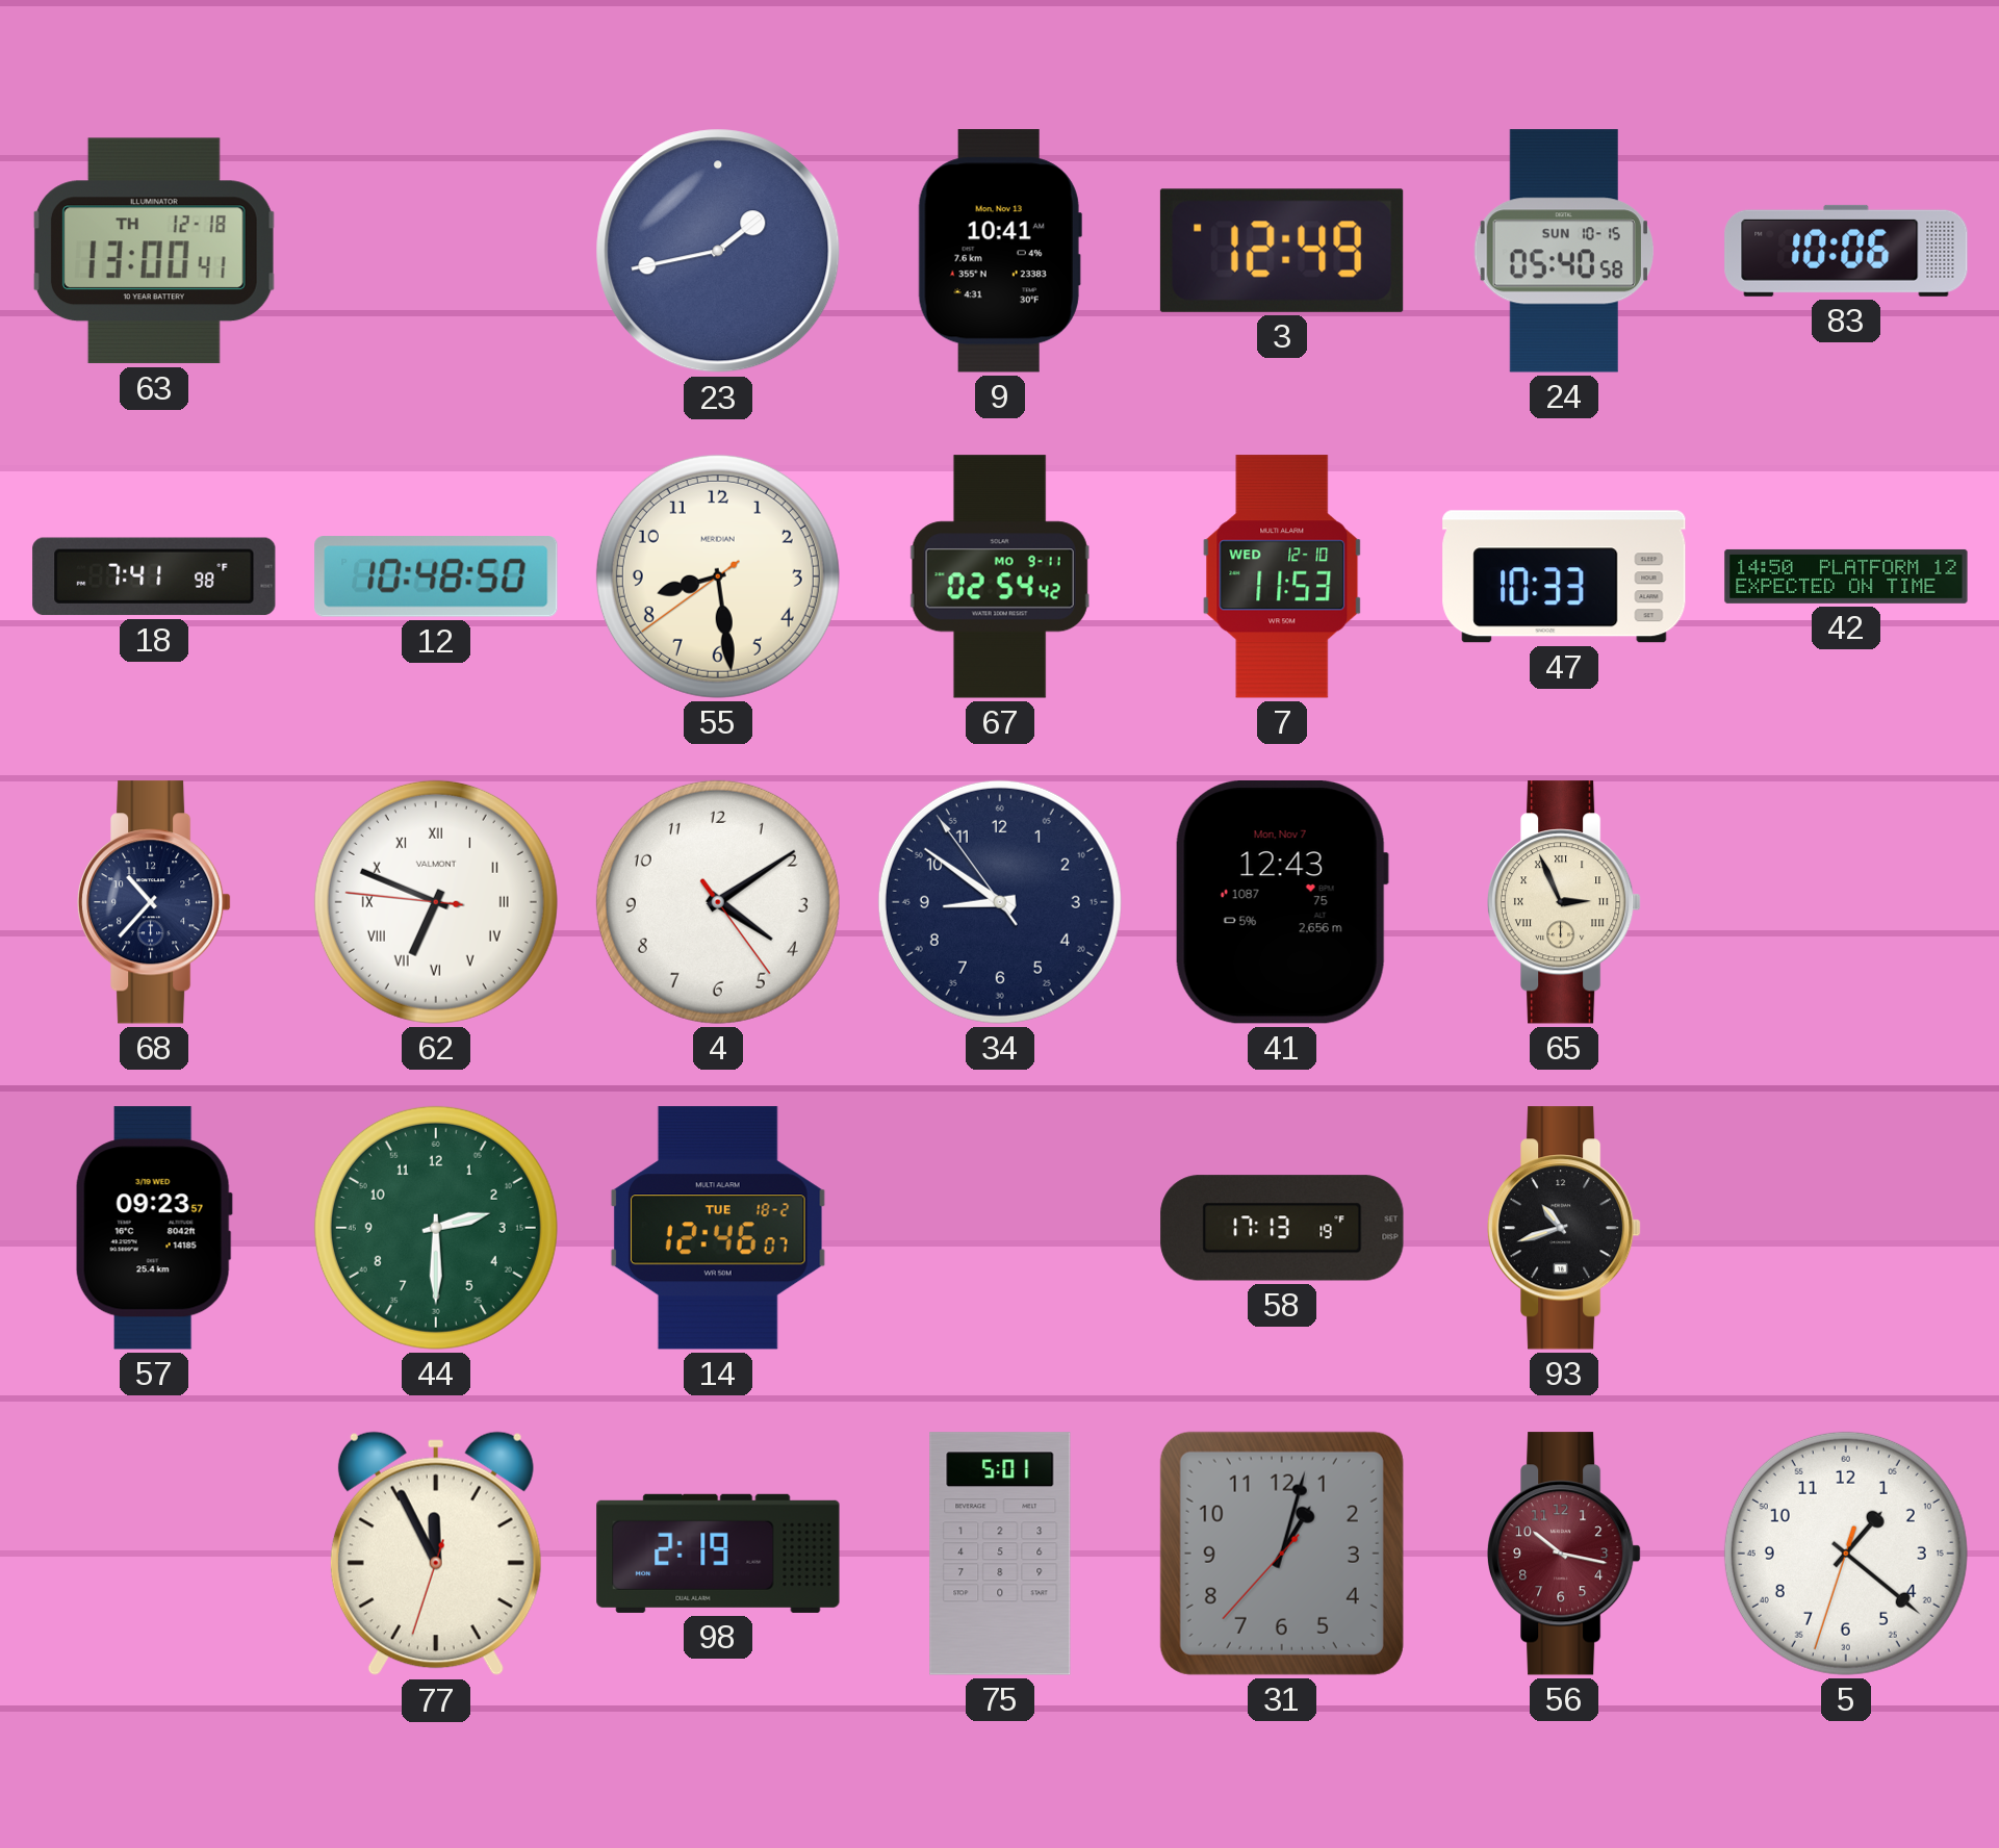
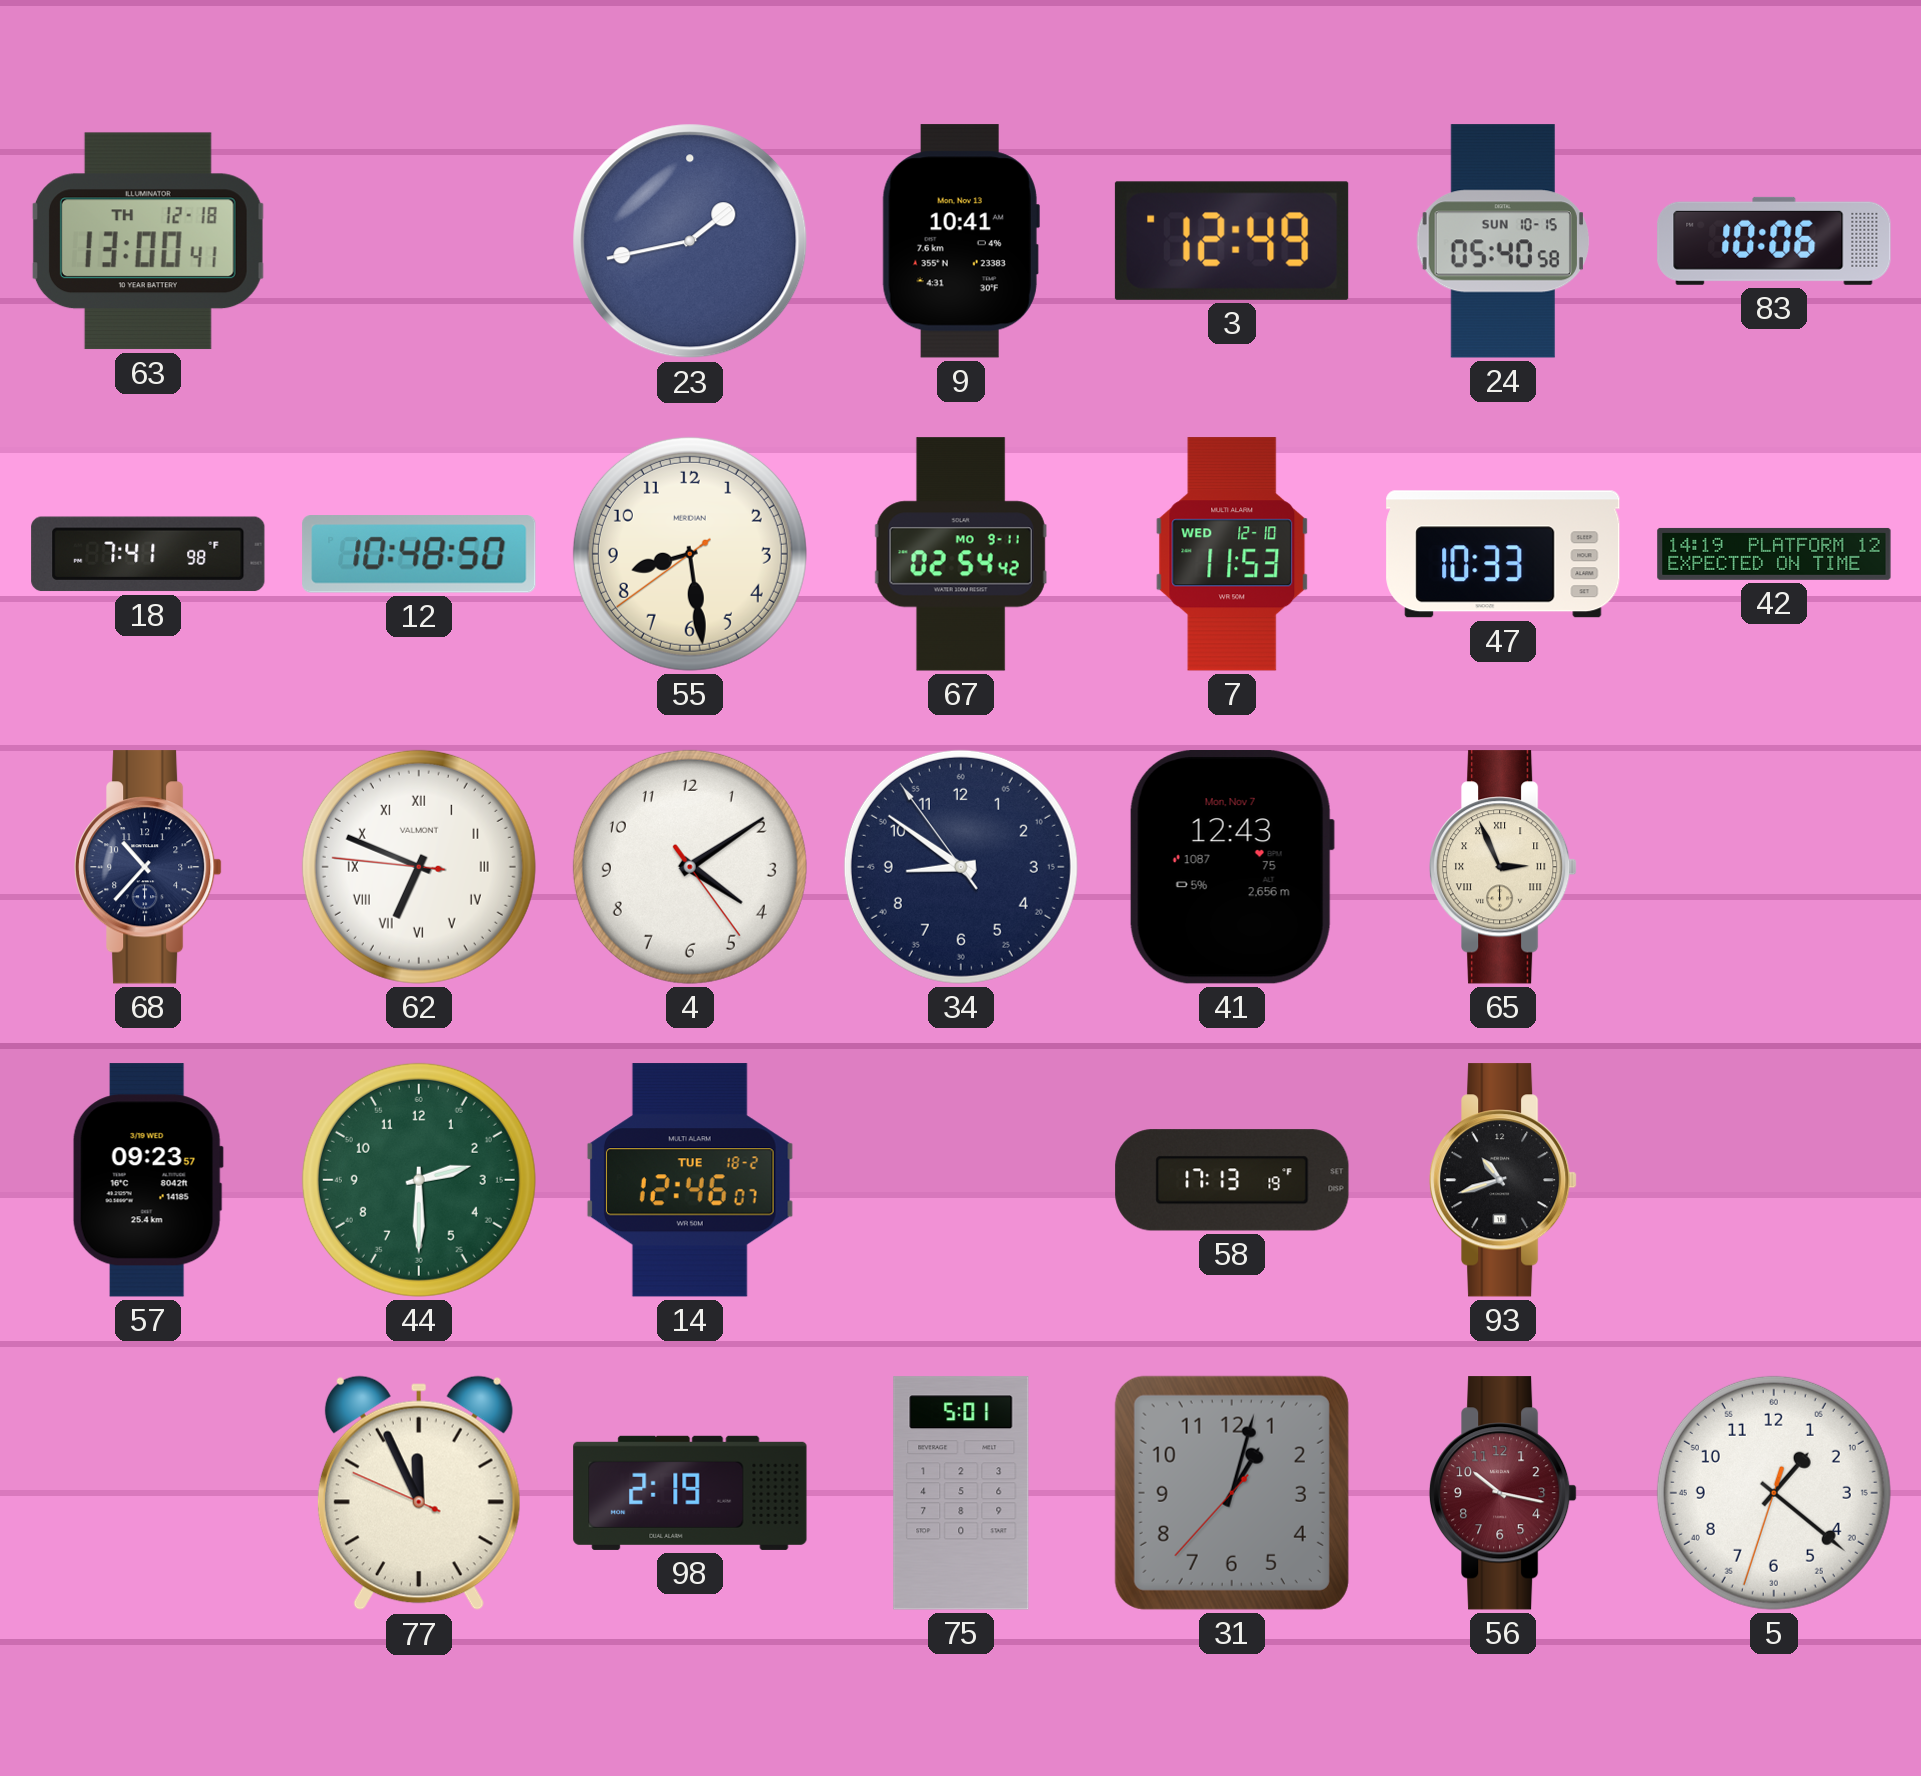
42: 14:50 -> 14:19 (1774, 554)
77: 11:55:33 -> 11:55:49 (419, 1493)
